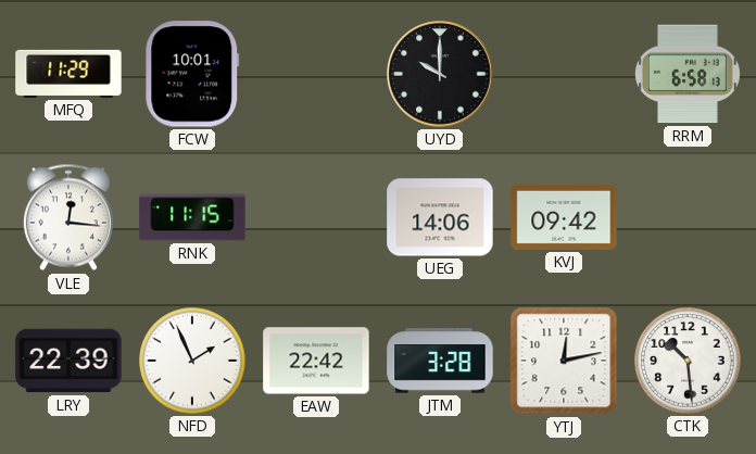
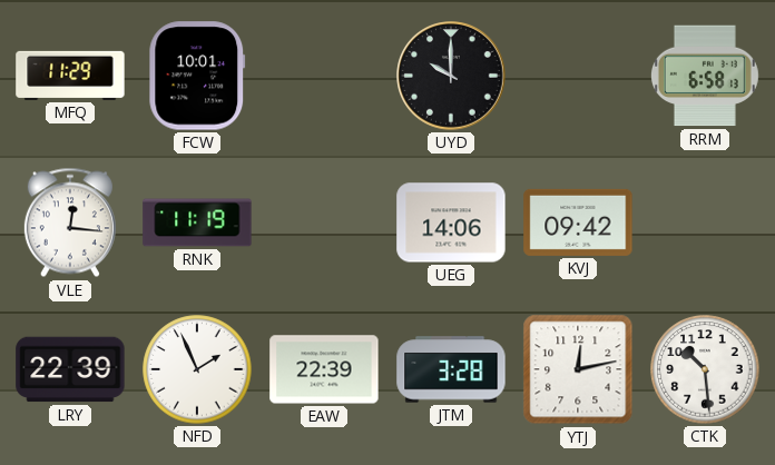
RNK: 11:15 -> 11:19 (197, 222)
EAW: 22:42 -> 22:39 (324, 369)
